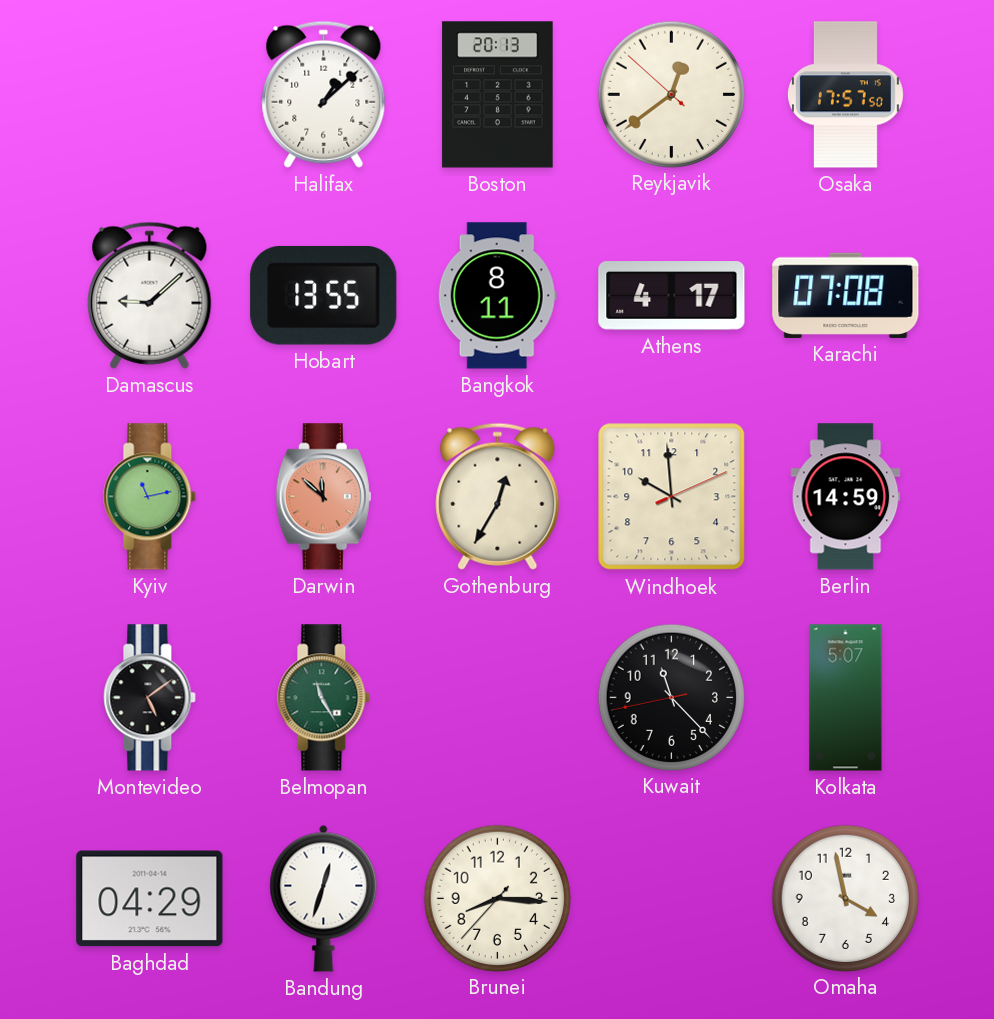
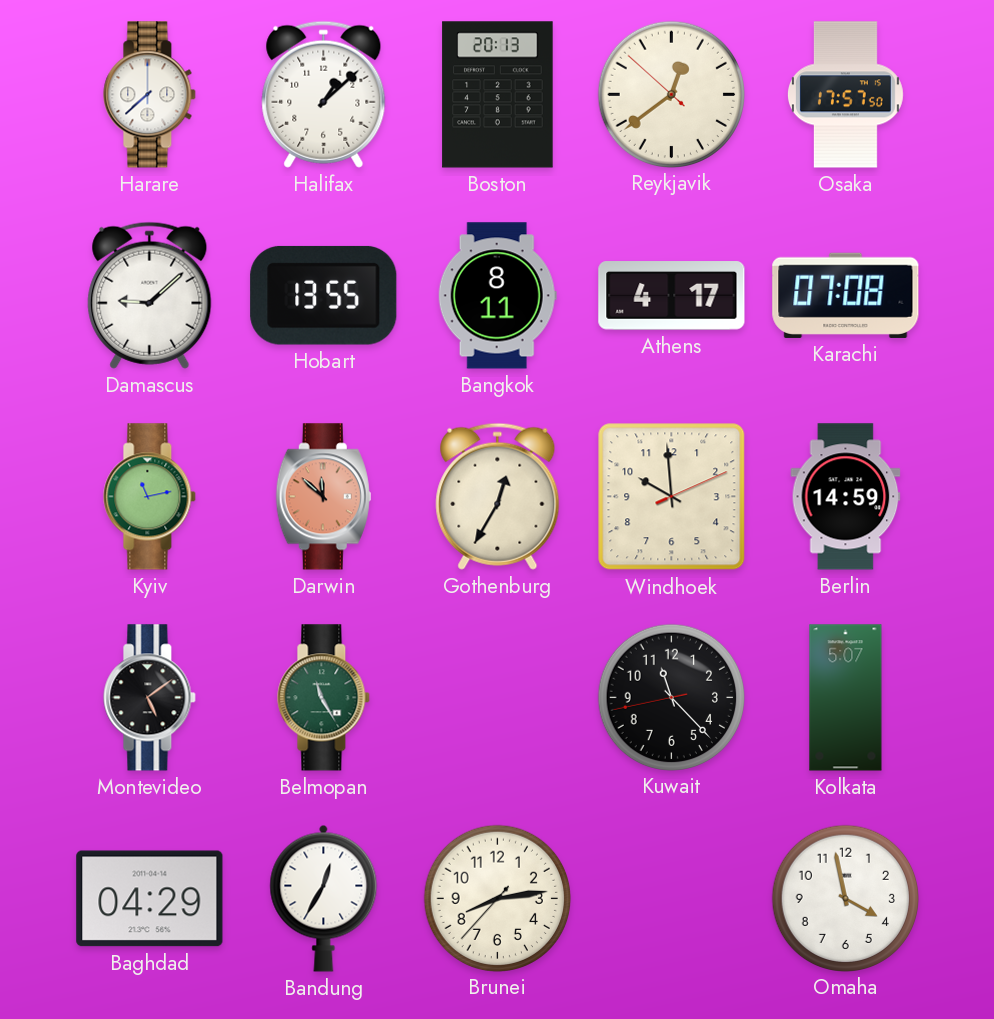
Harare: none -> 7:38 (150, 95)
Bandung: 12:33 -> 12:35 (324, 898)
Brunei: 8:15 -> 8:13 (497, 898)
